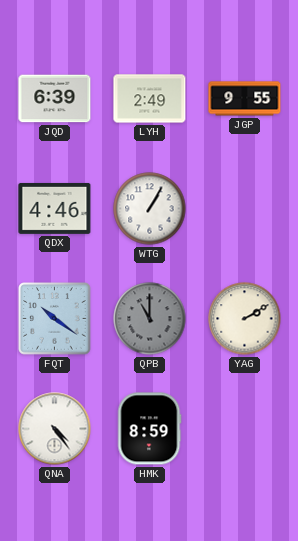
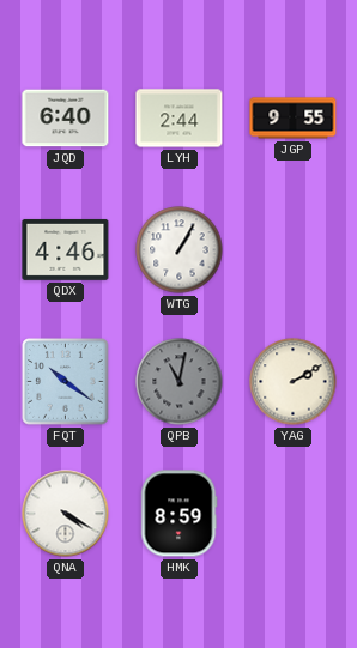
JQD: 6:39 -> 6:40 (66, 119)
LYH: 2:49 -> 2:44 (180, 119)
QPB: 11:00 -> 11:02 (180, 382)
QNA: 4:24 -> 4:20 (66, 514)
